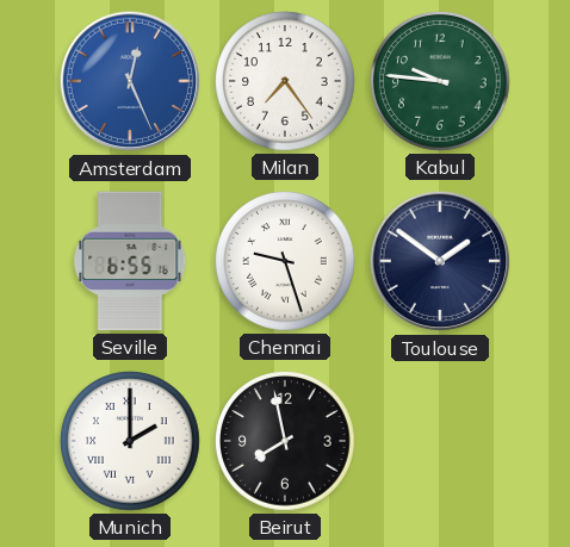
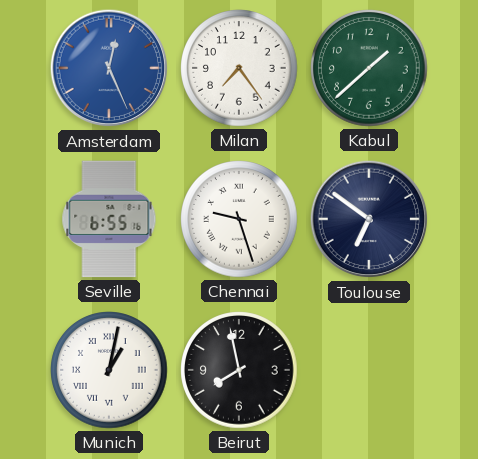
Kabul: 9:46 -> 1:38 (369, 68)
Toulouse: 1:51 -> 6:51 (369, 219)
Munich: 2:00 -> 1:02 (109, 370)
